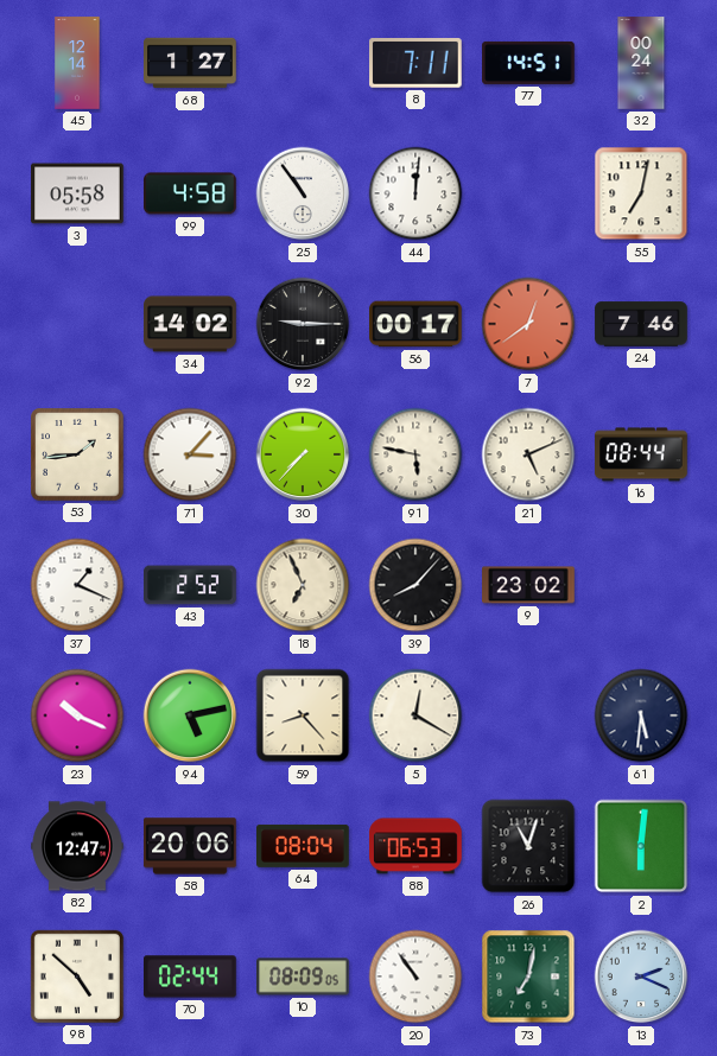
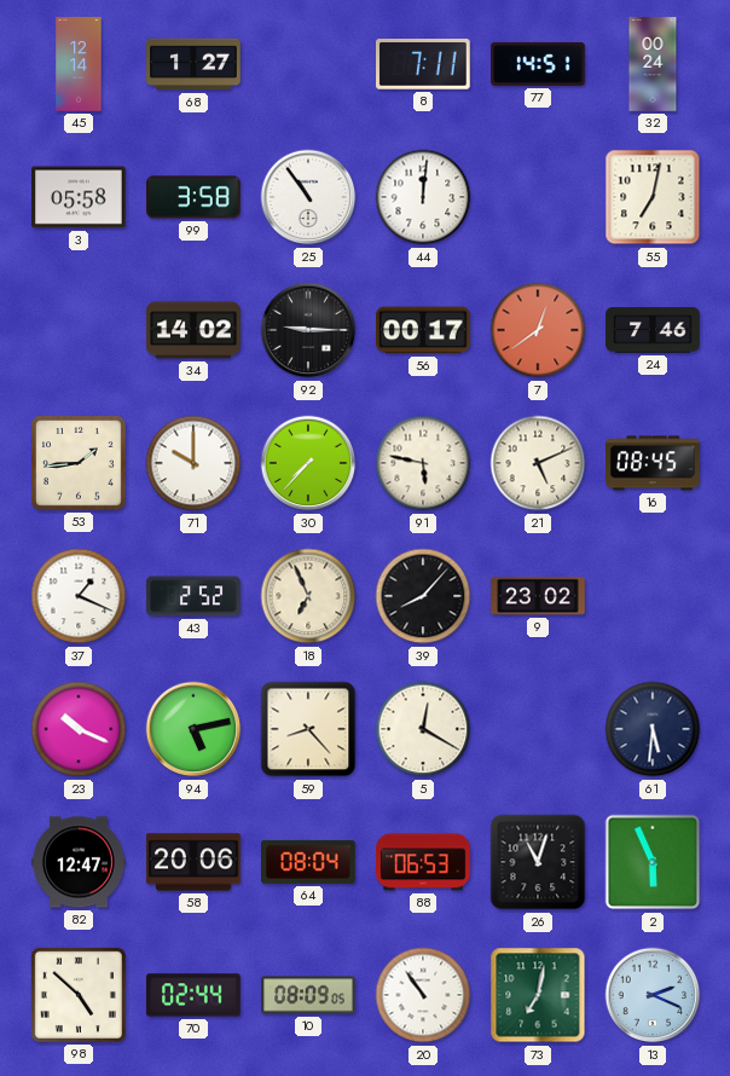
99: 4:58 -> 3:58 (193, 197)
71: 3:07 -> 10:00 (193, 463)
16: 08:44 -> 08:45 (653, 463)
2: 6:01 -> 5:56 (653, 862)
